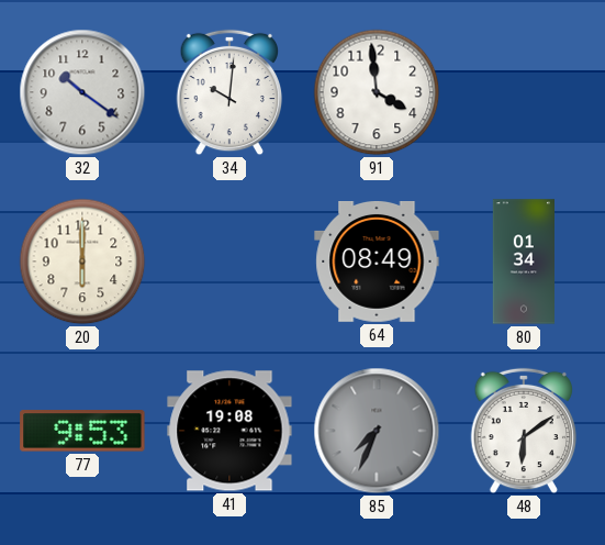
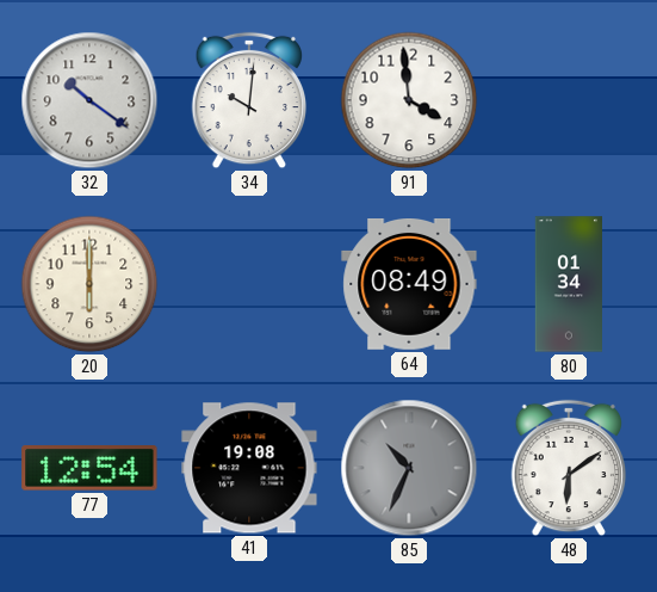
77: 9:53 -> 12:54 (89, 468)
85: 7:34 -> 10:34 (409, 468)
